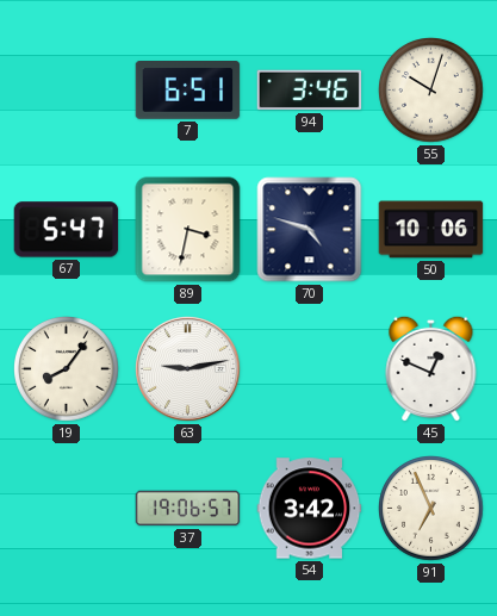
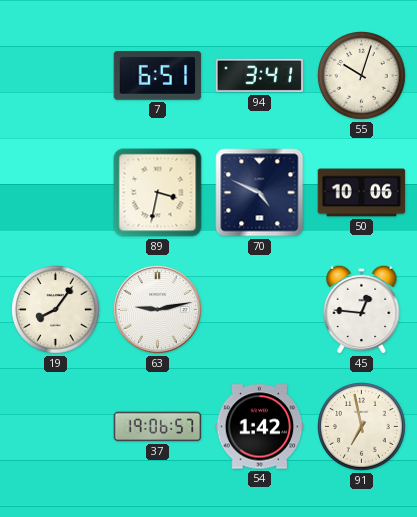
94: 3:46 -> 3:41 (260, 76)
67: 5:47 -> none (67, 230)
70: 4:48 -> 4:49 (260, 193)
45: 12:49 -> 12:46 (362, 309)
54: 3:42 -> 1:42 (260, 427)
91: 6:56 -> 6:58 (362, 427)
